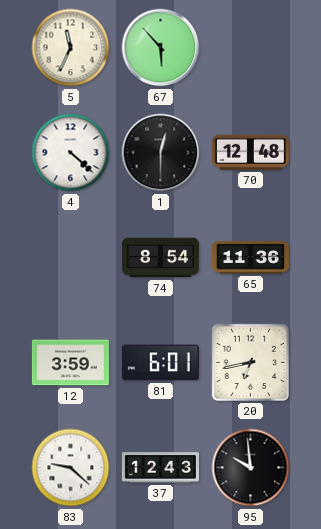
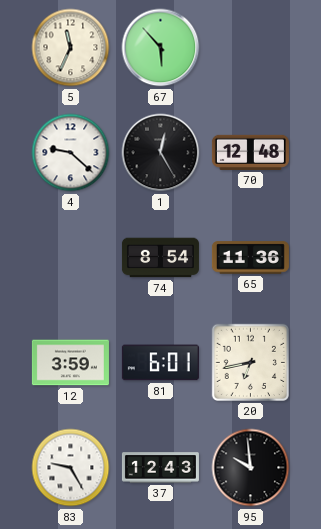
4: 4:22 -> 9:22 (71, 153)
1: 12:30 -> 12:25 (161, 153)
83: 9:22 -> 9:25 (71, 468)
